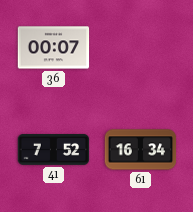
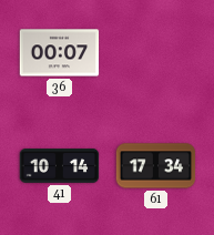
41: 7:52 -> 10:14 (60, 166)
61: 16:34 -> 17:34 (156, 166)
